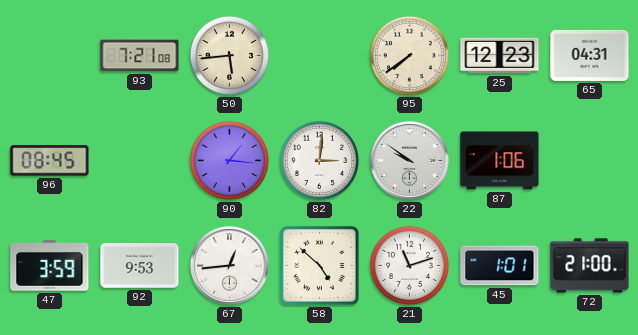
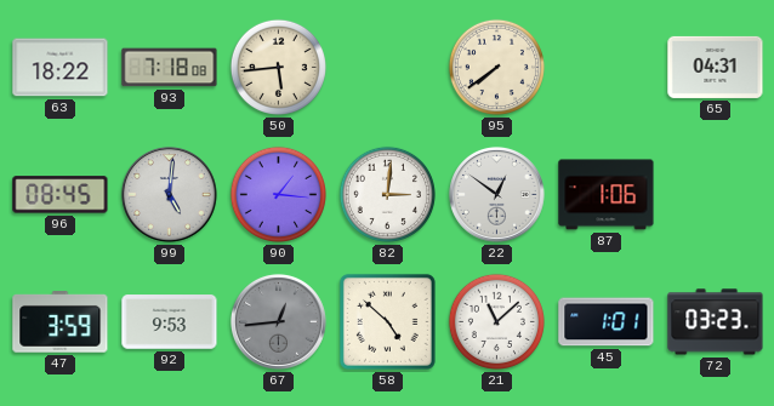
63: none -> 18:22 (61, 68)
93: 7:21 -> 7:18 (170, 68)
25: 12:23 -> none (500, 56)
99: none -> 5:01 (169, 194)
22: 9:51 -> 12:51 (496, 194)
67 dial: white -> grey (278, 321)
21: 11:12 -> 11:08 (496, 321)
72: 21:00 -> 03:23 (716, 322)
